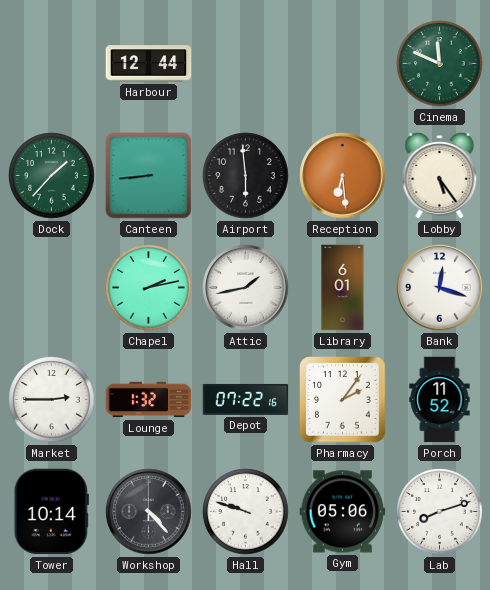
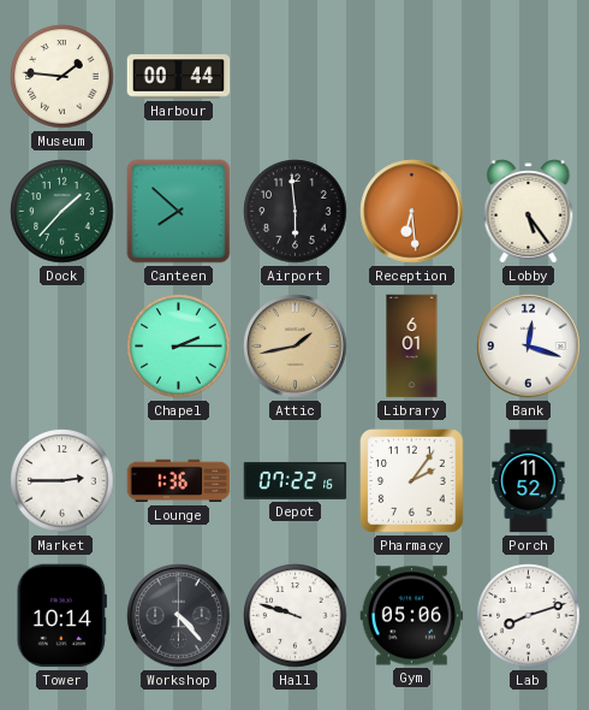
Museum: none -> 1:46 (63, 77)
Harbour: 12:44 -> 00:44 (179, 77)
Cinema: 11:49 -> none (440, 64)
Canteen: 8:44 -> 7:52 (179, 212)
Chapel: 2:13 -> 2:15 (179, 347)
Attic dial: white -> champagne (296, 347)
Lounge: 1:32 -> 1:36 (179, 481)
